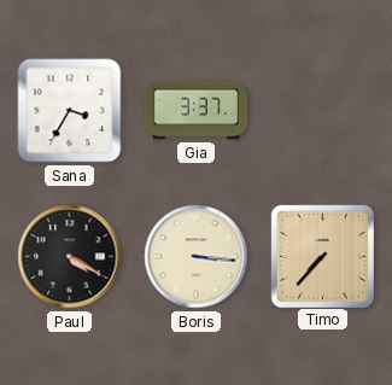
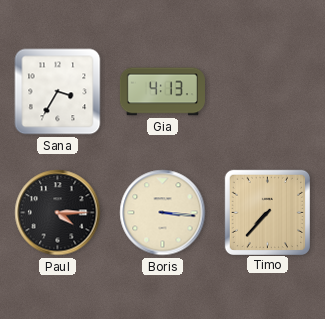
Gia: 3:37 -> 4:13 (162, 92)
Paul: 4:20 -> 4:15 (58, 213)
